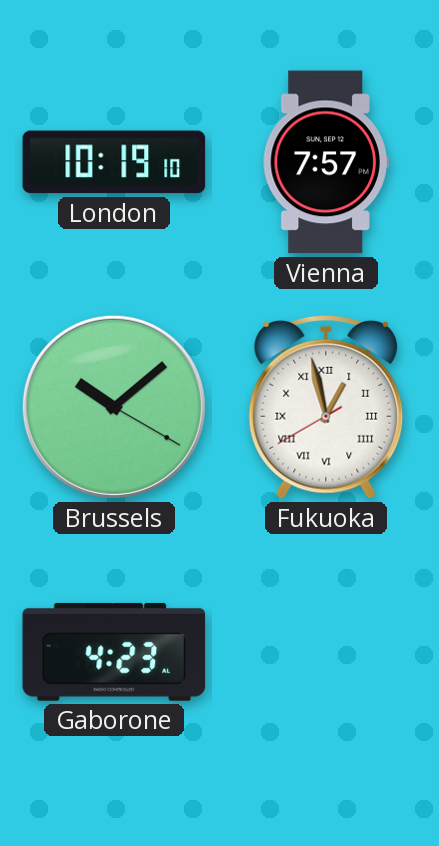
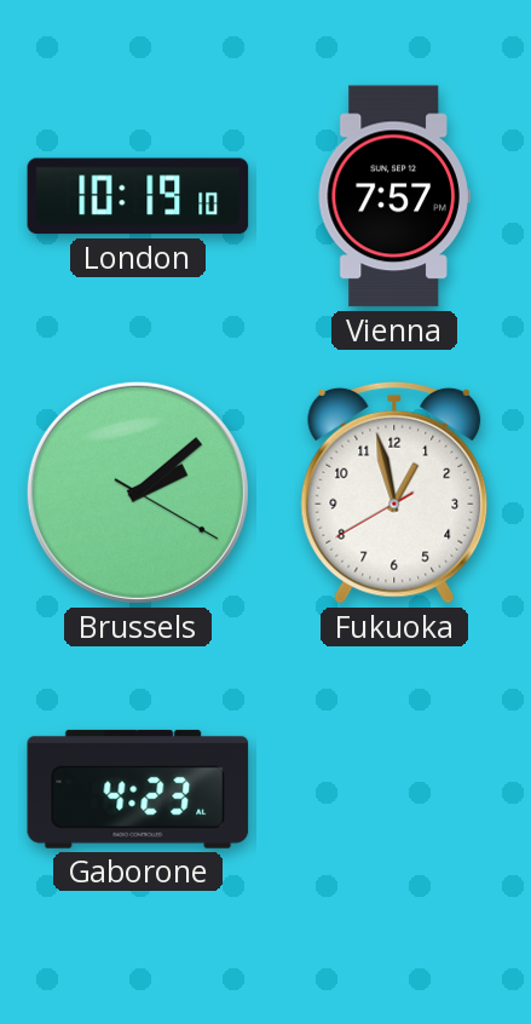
Brussels: 10:08 -> 2:08 (138, 493)
Fukuoka numerals: Roman -> Arabic (394, 493)
